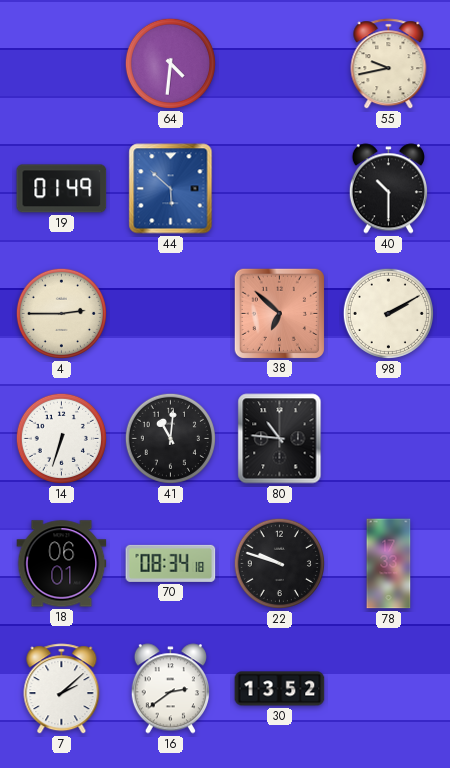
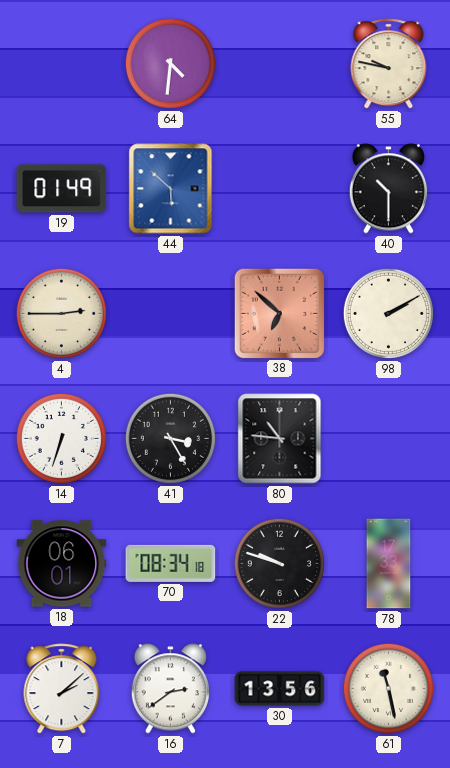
55: 9:43 -> 9:47 (389, 64)
41: 11:01 -> 3:25 (170, 438)
30: 13:52 -> 13:56 (280, 689)
61: none -> 11:28 (388, 688)
